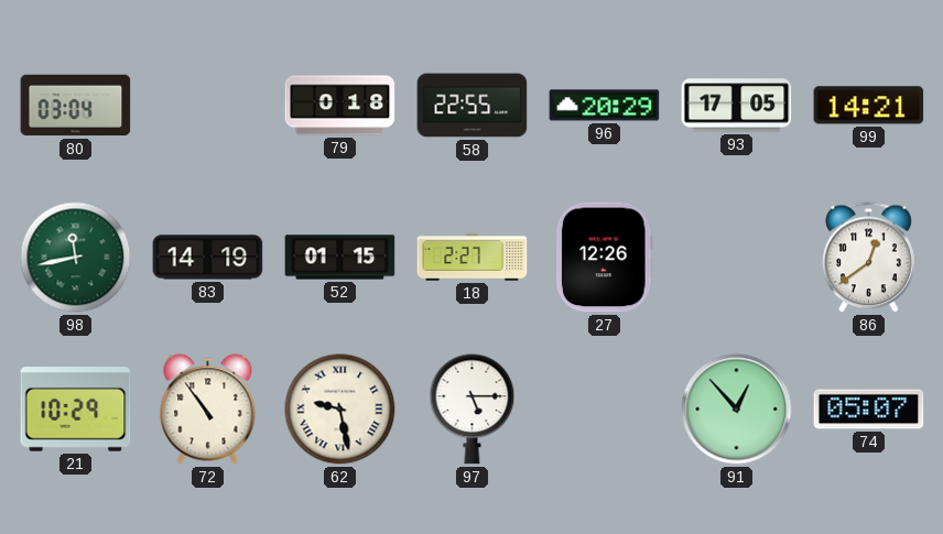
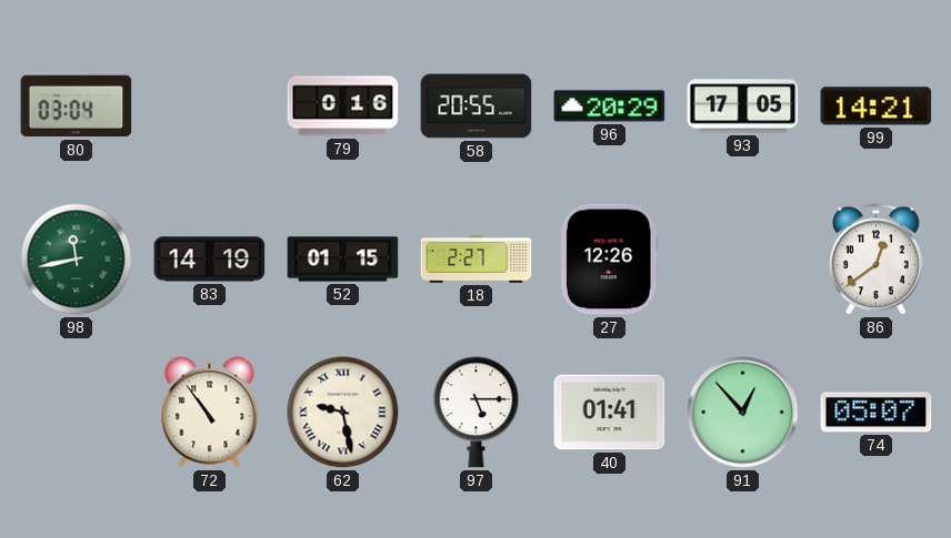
79: 0:18 -> 0:16 (343, 106)
58: 22:55 -> 20:55 (477, 106)
21: 10:29 -> none (76, 410)
40: none -> 01:41 (610, 413)
